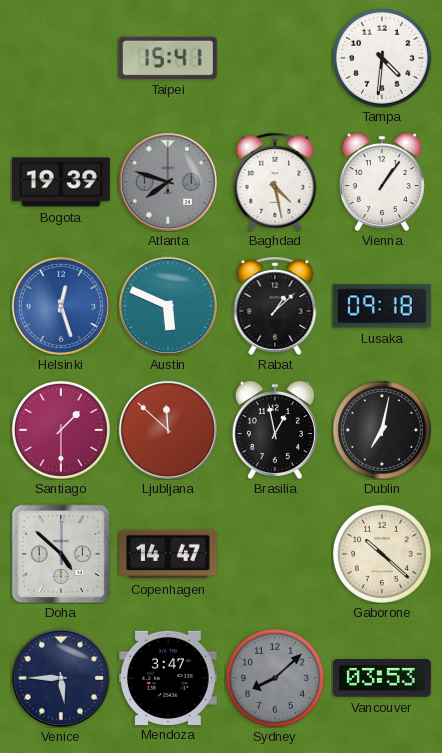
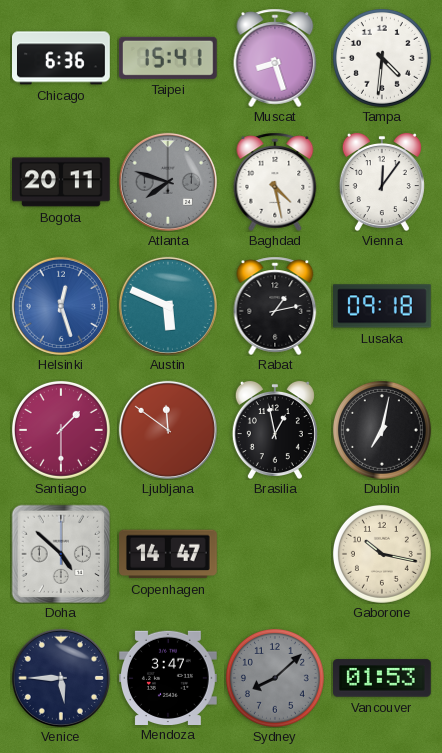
Chicago: none -> 6:36 (62, 58)
Muscat: none -> 8:27 (275, 58)
Bogota: 19:39 -> 20:11 (62, 182)
Vienna: 1:06 -> 12:06 (382, 182)
Rabat: 1:08 -> 1:13 (275, 306)
Ljubljana: 11:52 -> 11:51 (168, 430)
Gaborone: 10:22 -> 10:17 (382, 554)
Vancouver: 03:53 -> 01:53 (383, 678)
